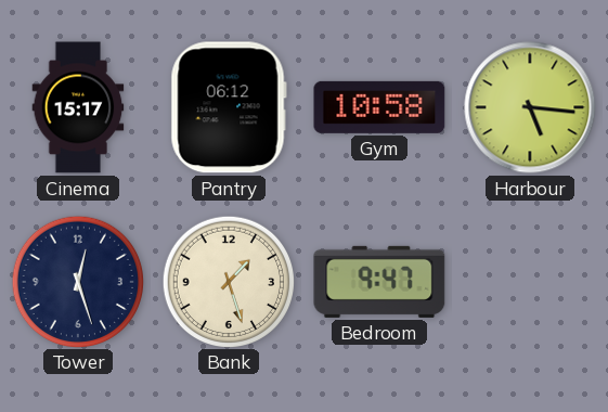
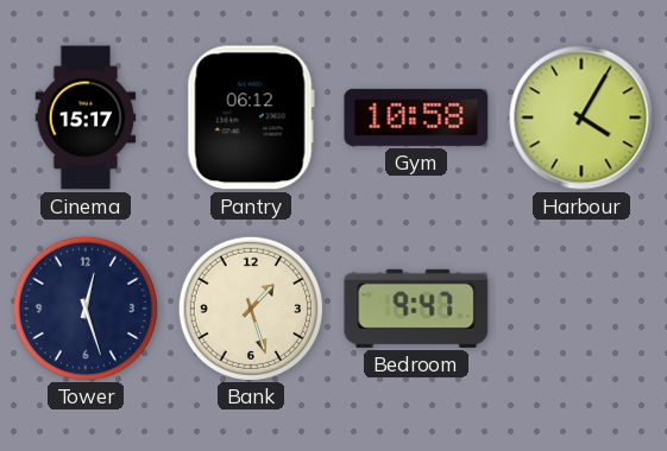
Harbour: 5:16 -> 4:05 (581, 117)
